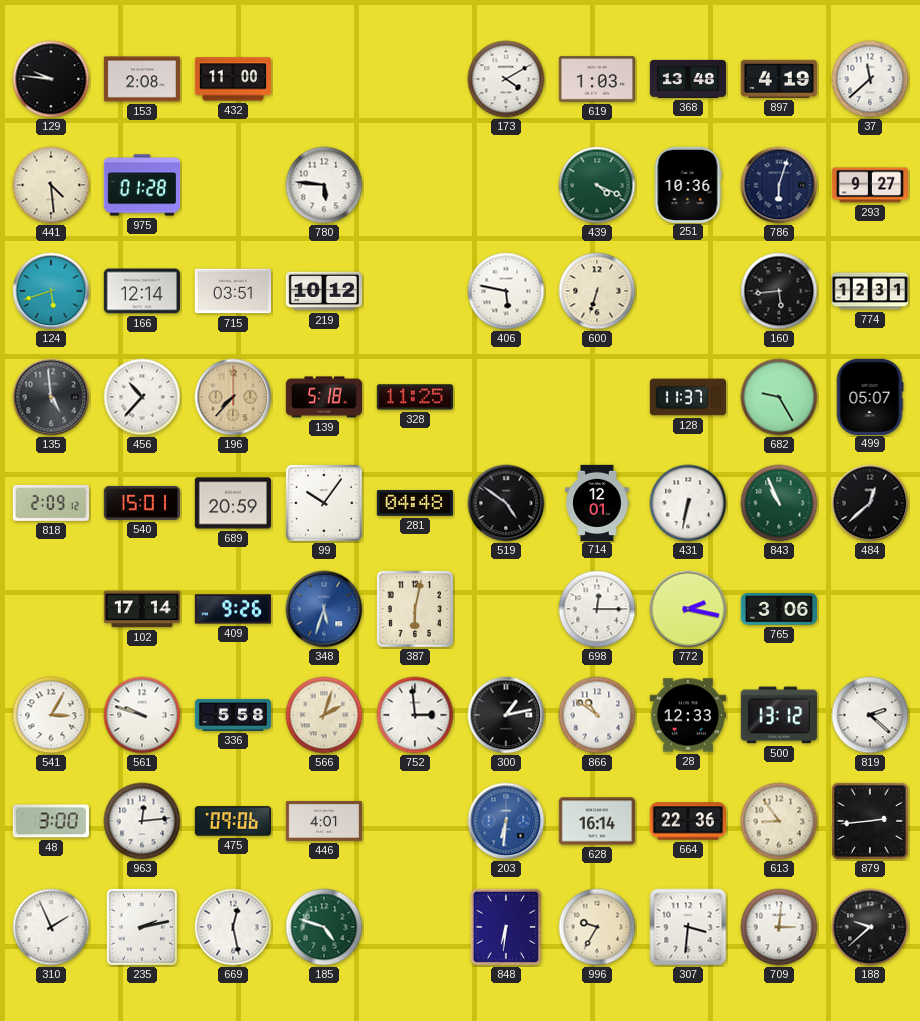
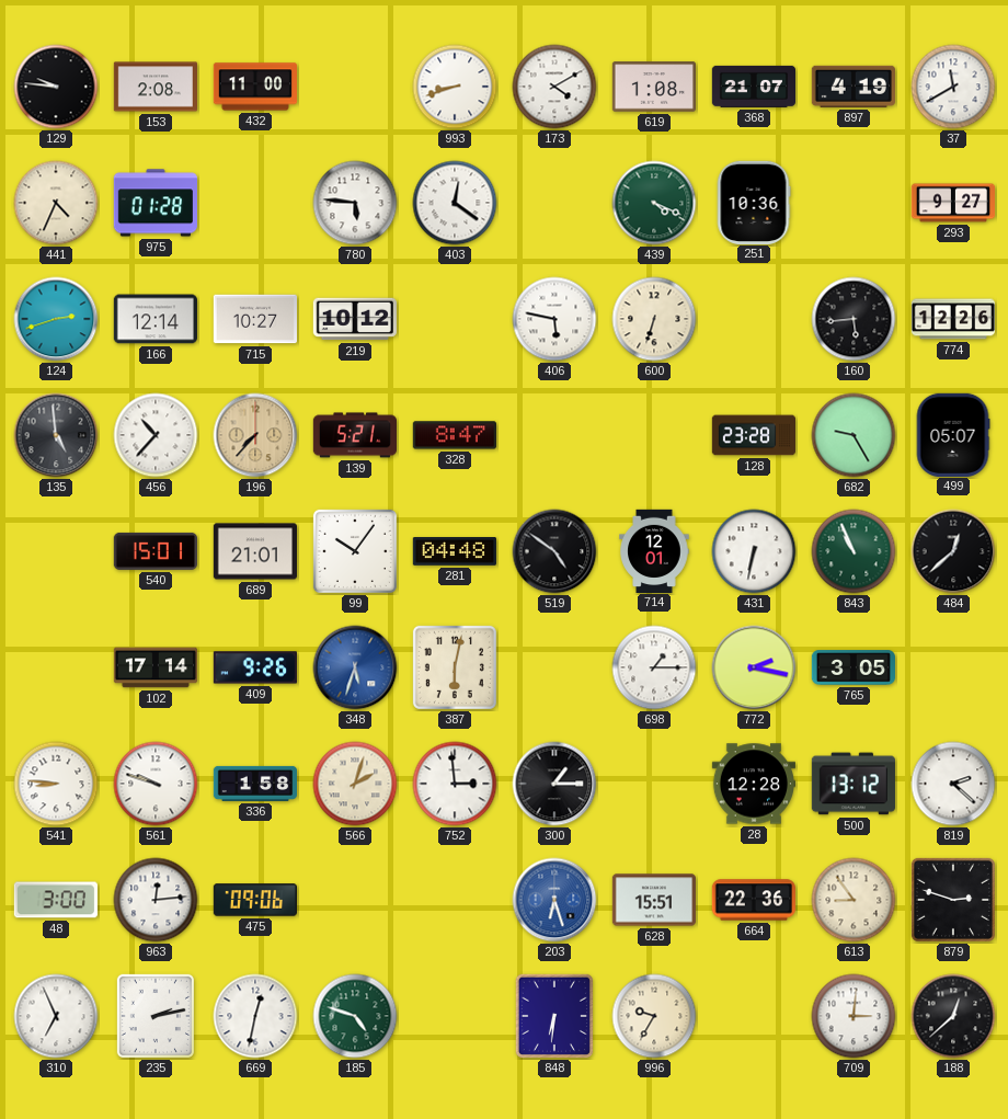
993: none -> 8:42 (455, 87)
619: 1:03 -> 1:08 (653, 87)
368: 13:48 -> 21:07 (753, 87)
37: 11:38 -> 11:40 (953, 87)
441: 4:29 -> 4:34 (56, 203)
403: none -> 12:21 (455, 203)
786: 6:03 -> none (779, 185)
124: 5:42 -> 2:42 (56, 319)
715: 03:51 -> 10:27 (254, 319)
774: 12:31 -> 12:26 (952, 319)
139: 5:18 -> 5:21 (354, 435)
328: 11:25 -> 8:47 (454, 435)
128: 11:37 -> 23:28 (753, 435)
818: 2:09 -> none (50, 503)
689: 20:59 -> 21:01 (254, 551)
698: 12:15 -> 1:15 (654, 667)
765: 3:06 -> 3:05 (854, 667)
541: 3:05 -> 8:46 (56, 784)
336: 5:58 -> 1:58 (254, 784)
300: 1:13 -> 1:15 (554, 784)
866: 10:51 -> none (597, 715)
28: 12:33 -> 12:28 (753, 784)
446: 4:01 -> none (323, 821)
203: 6:31 -> 6:27 (554, 900)
628: 16:14 -> 15:51 (653, 900)
879: 2:44 -> 2:48 (953, 900)
310: 1:56 -> 6:56 (56, 1016)
669: 12:28 -> 12:32 (255, 1016)
307: 3:31 -> none (688, 927)
188: 9:38 -> 12:38 (953, 1016)
